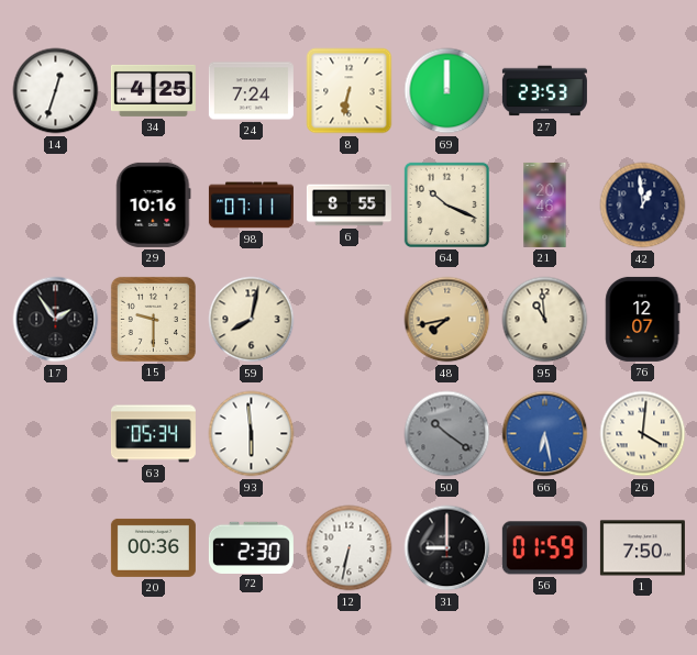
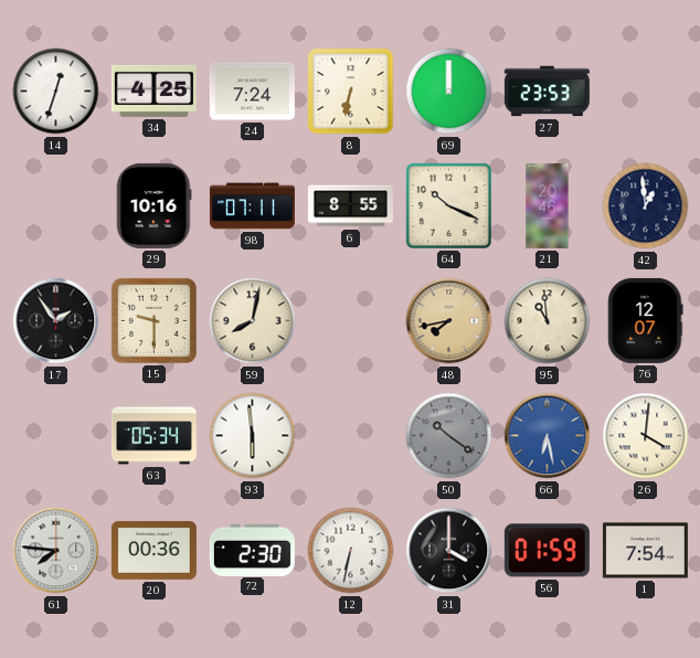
61: none -> 7:46 (56, 551)
31: 9:00 -> 4:00 (449, 551)
1: 7:50 -> 7:54 (645, 551)
